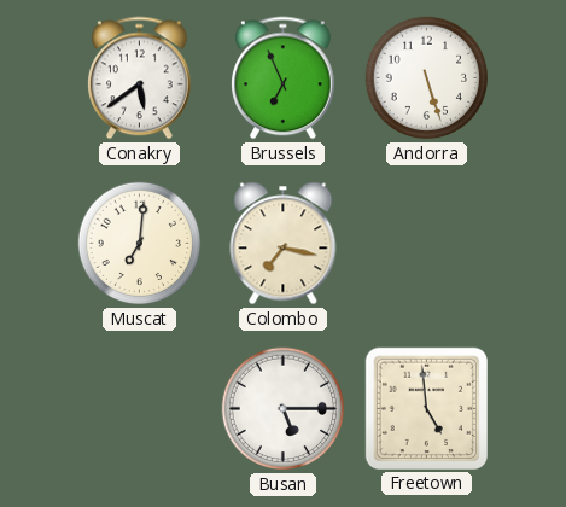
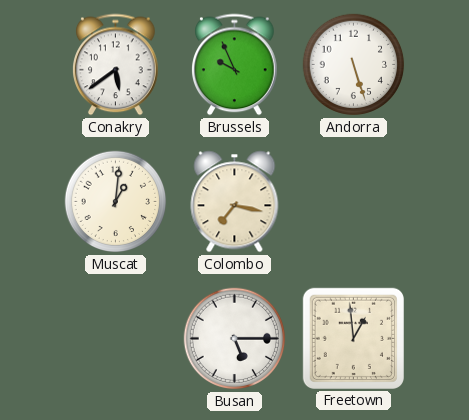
Brussels: 6:56 -> 9:56 (235, 65)
Muscat: 7:01 -> 1:01 (116, 202)
Freetown: 4:59 -> 12:59 (353, 338)
